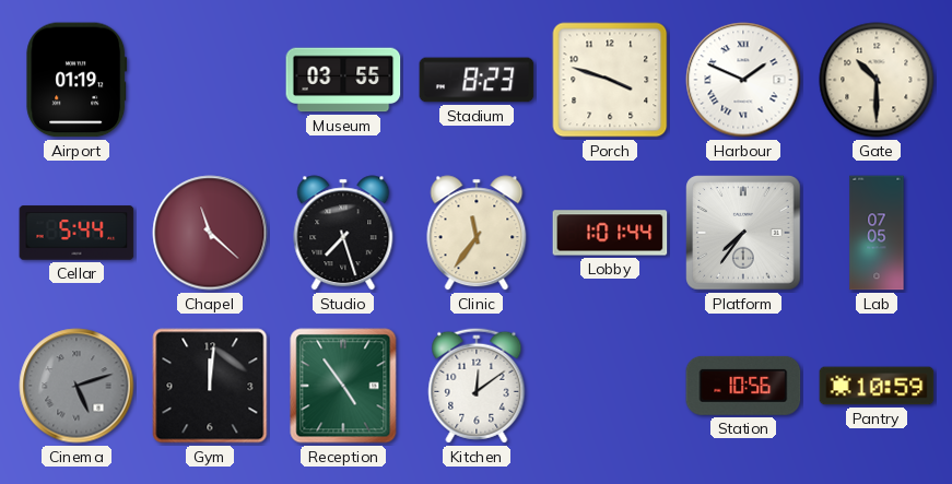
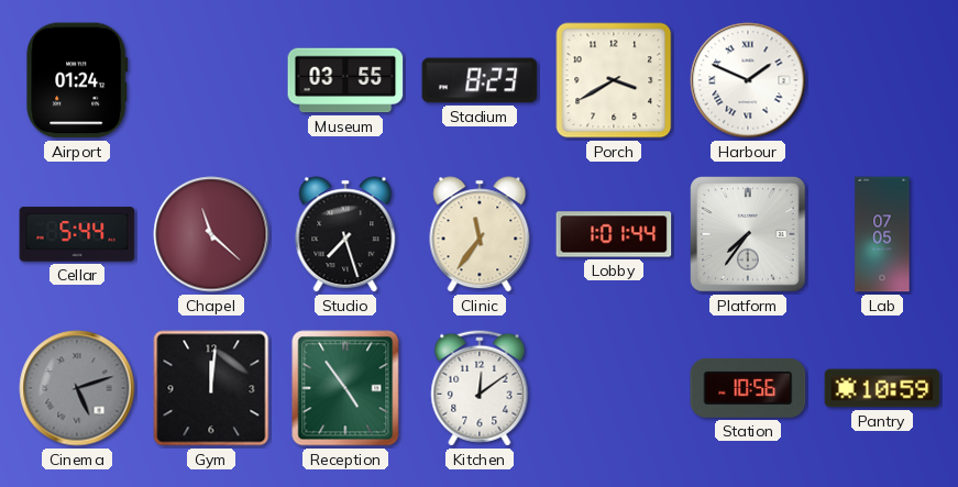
Airport: 01:19 -> 01:24 (77, 80)
Porch: 3:48 -> 3:40 (614, 80)
Gate: 10:30 -> none (877, 80)
